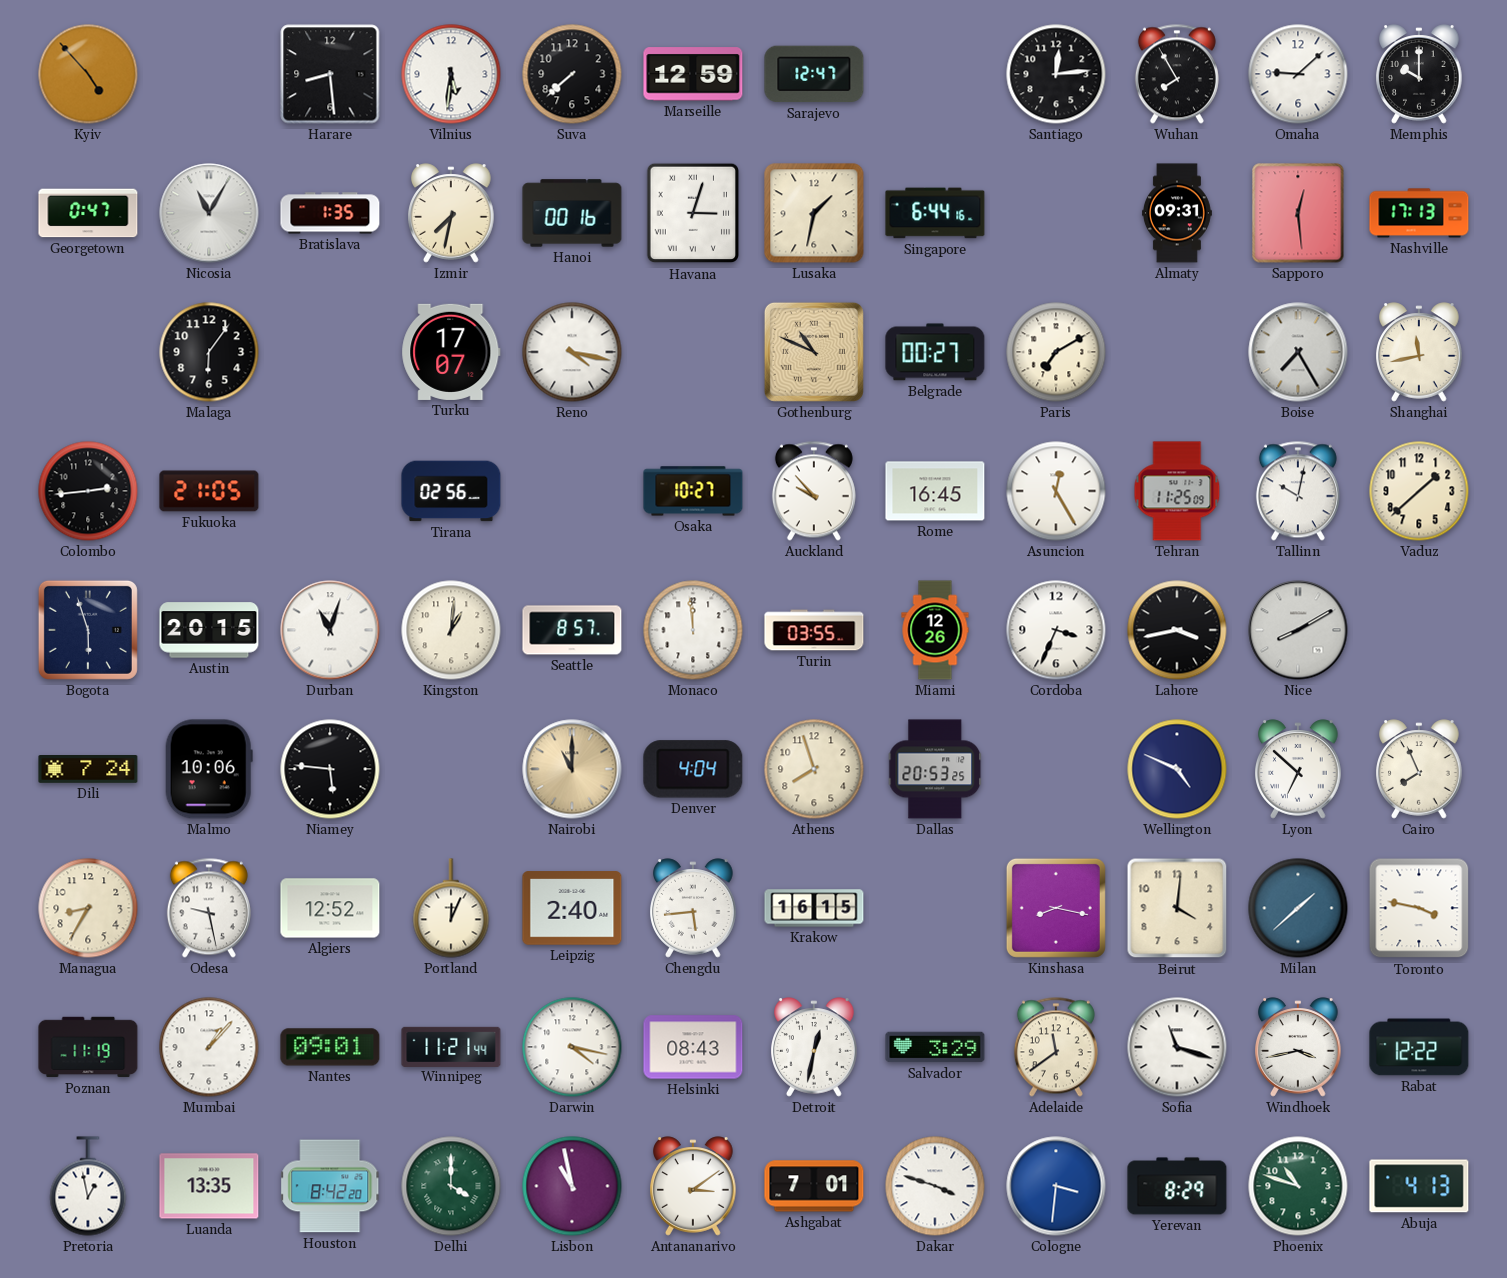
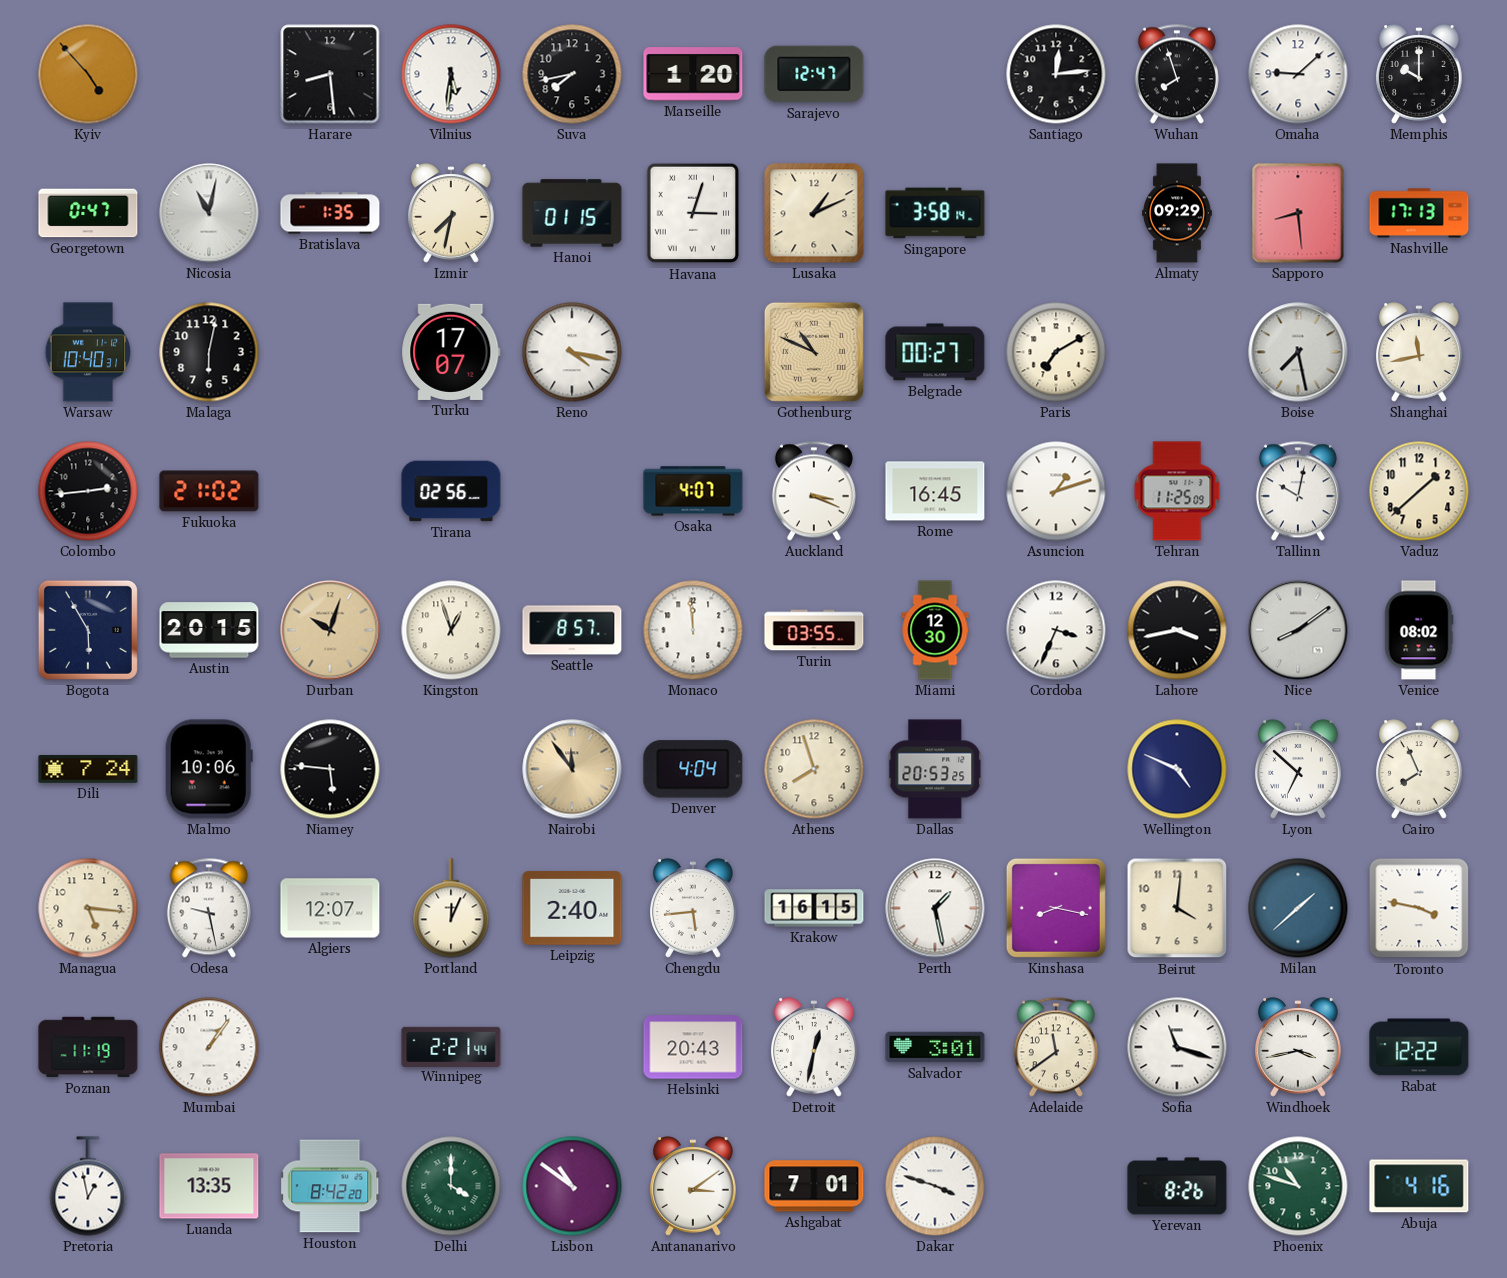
Suva: 7:38 -> 7:43 (572, 74)
Marseille: 12:59 -> 1:20 (693, 74)
Wuhan: 7:55 -> 7:57 (1177, 74)
Nicosia: 11:05 -> 11:02 (209, 213)
Hanoi: 00:16 -> 01:15 (572, 213)
Lusaka: 1:32 -> 1:11 (814, 213)
Singapore: 6:44 -> 3:58 (935, 213)
Almaty: 09:31 -> 09:29 (1177, 213)
Sapporo: 12:29 -> 8:29 (1298, 213)
Warsaw: none -> 10:40 (88, 352)
Malaga: 6:06 -> 6:02 (209, 352)
Boise: 7:25 -> 7:28 (1298, 352)
Fukuoka: 21:05 -> 21:02 (209, 491)
Osaka: 10:27 -> 4:07 (693, 491)
Auckland: 9:53 -> 3:19 (814, 491)
Asuncion: 12:25 -> 1:12 (1056, 491)
Bogota: 5:57 -> 5:55 (88, 630)
Durban: 11:03 -> 10:03 (330, 630)
Durban dial: white -> champagne (330, 630)
Kingston: 1:01 -> 12:57 (451, 630)
Miami: 12:26 -> 12:30 (935, 630)
Nice: 8:10 -> 8:09 (1298, 630)
Venice: none -> 08:02 (1419, 630)
Nairobi: 11:00 -> 11:54 (572, 769)
Managua: 8:35 -> 5:16 (88, 908)
Algiers: 12:52 -> 12:07 (330, 908)
Perth: none -> 1:28 (935, 908)
Mumbai: 1:07 -> 1:06 (209, 1047)
Nantes: 09:01 -> none (330, 1047)
Winnipeg: 11:21 -> 2:21 (451, 1046)
Darwin: 4:17 -> none (572, 1047)
Helsinki: 08:43 -> 20:43 (693, 1047)
Salvador: 3:29 -> 3:01 (935, 1047)
Lisbon: 10:58 -> 10:51 (572, 1186)
Cologne: 3:31 -> none (1056, 1186)
Yerevan: 8:29 -> 8:26 (1177, 1186)
Abuja: 4:13 -> 4:16 (1419, 1186)
